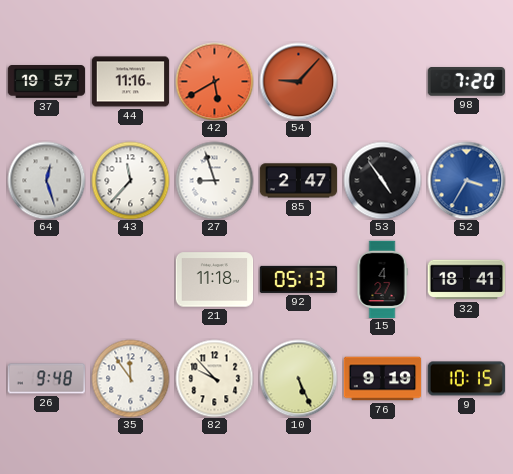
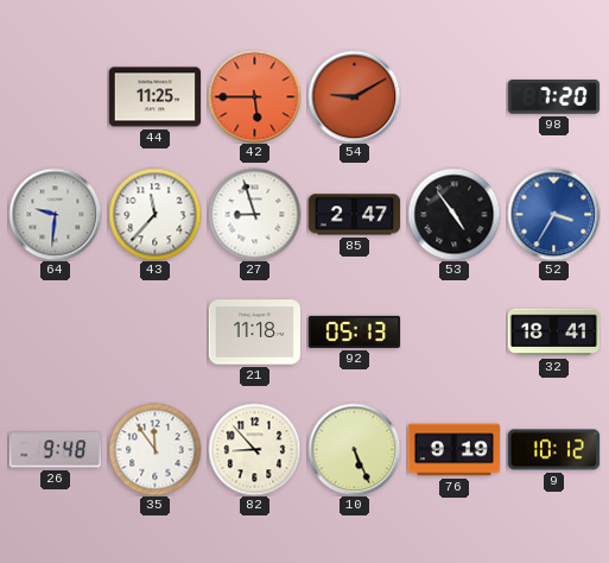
37: 19:57 -> none (46, 82)
44: 11:16 -> 11:25 (154, 97)
42: 5:40 -> 5:45 (254, 96)
54: 9:07 -> 9:10 (354, 96)
64: 12:27 -> 9:31 (55, 214)
15: 4:27 -> none (382, 279)
82: 9:53 -> 8:53 (254, 449)
9: 10:15 -> 10:12 (553, 450)
